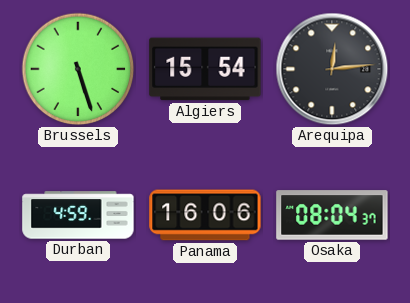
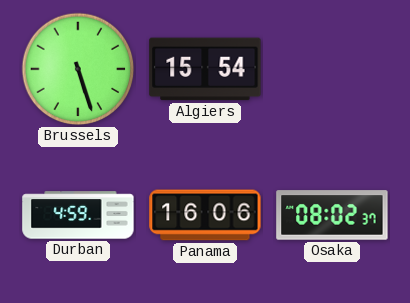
Arequipa: 12:14 -> none (332, 69)
Osaka: 08:04 -> 08:02 (332, 215)
